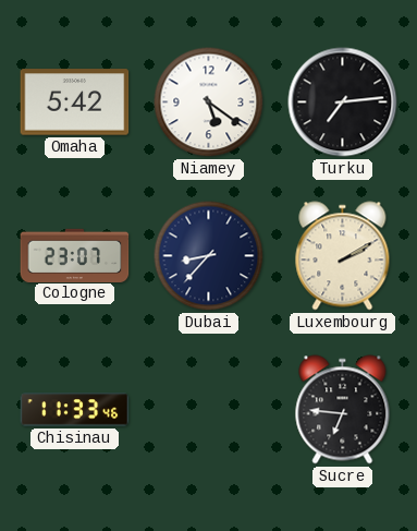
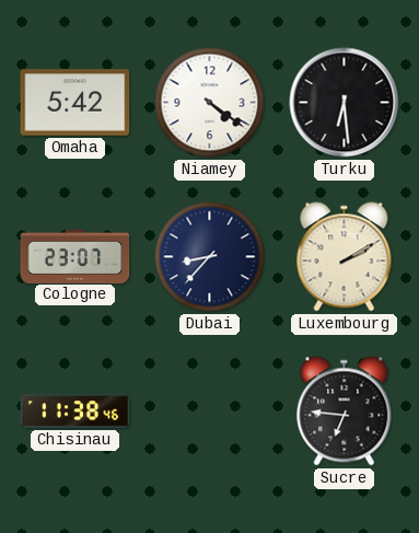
Niamey: 5:21 -> 4:21 (210, 103)
Turku: 7:14 -> 6:29 (345, 103)
Chisinau: 11:33 -> 11:38 (75, 412)
